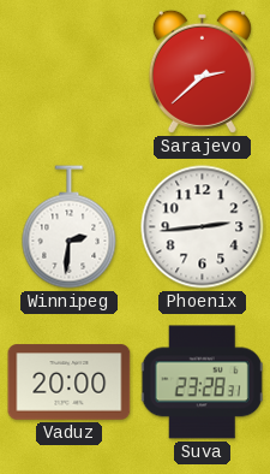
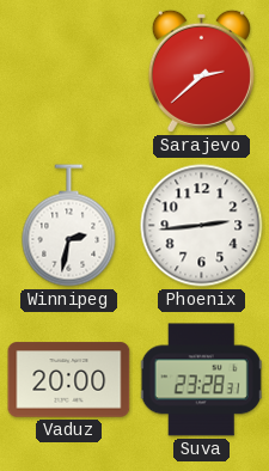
Winnipeg: 2:31 -> 2:32 (69, 226)
